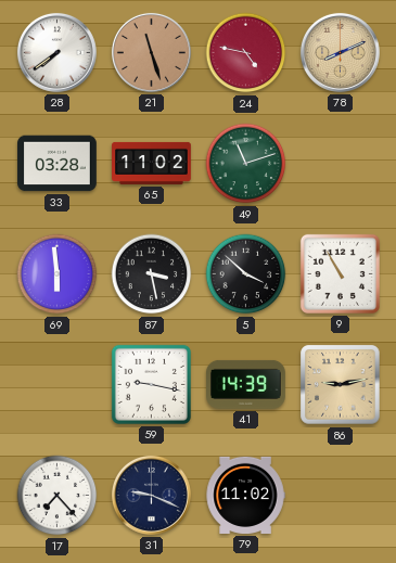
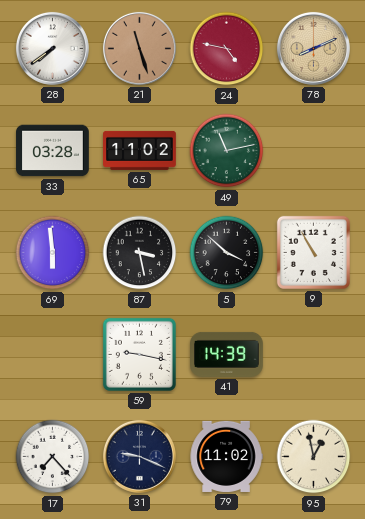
49: 11:12 -> 11:13 (227, 151)
86: 9:13 -> none (341, 385)
95: none -> 12:58 (314, 457)
